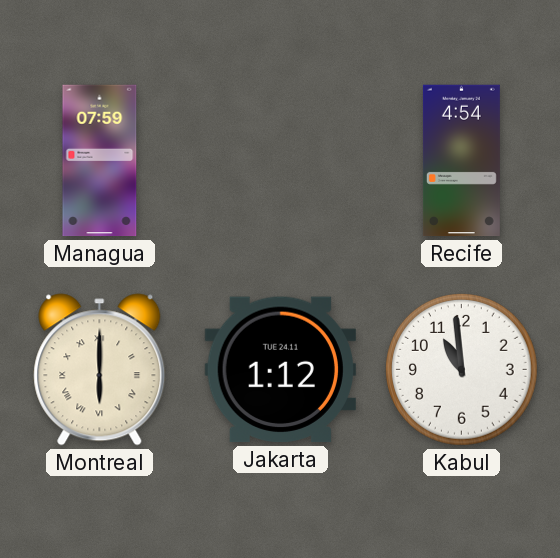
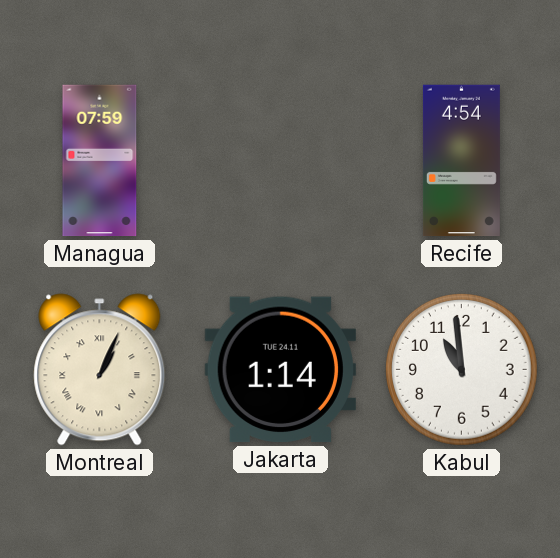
Montreal: 6:00 -> 1:04 (100, 370)
Jakarta: 1:12 -> 1:14 (280, 370)
